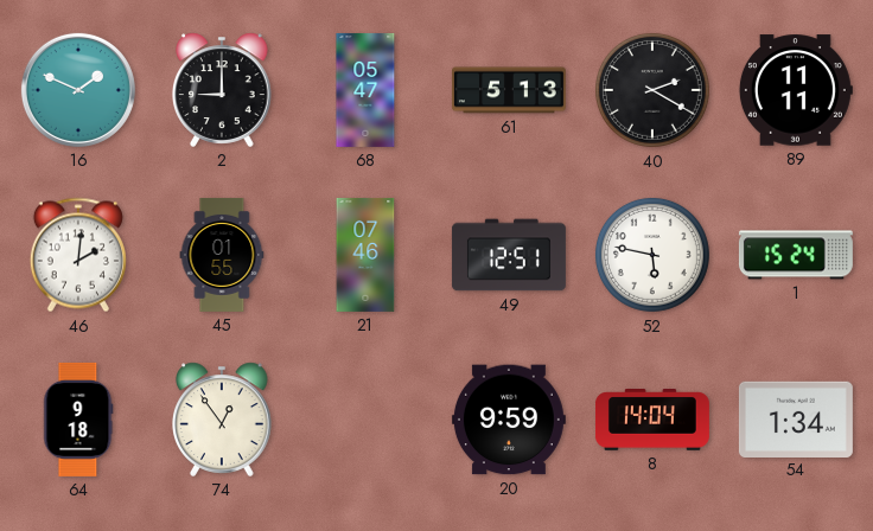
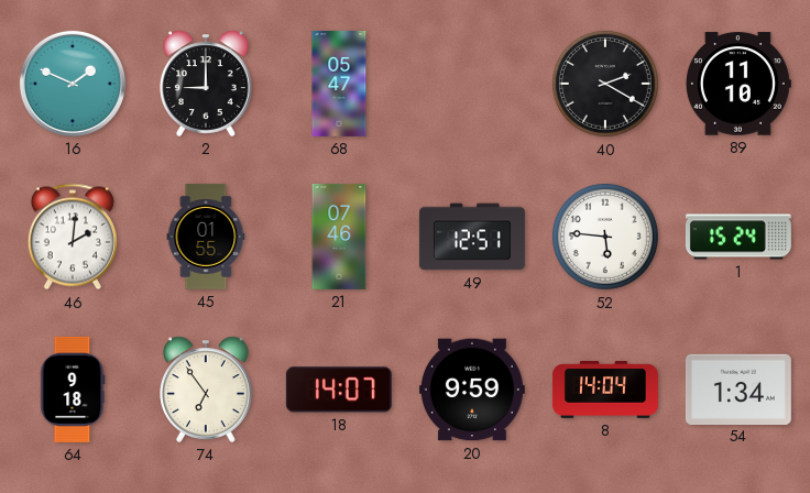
61: 5:13 -> none (509, 90)
89: 11:11 -> 11:10 (738, 84)
52: 5:47 -> 5:46 (605, 237)
74: 12:54 -> 6:54 (207, 390)
18: none -> 14:07 (339, 390)
